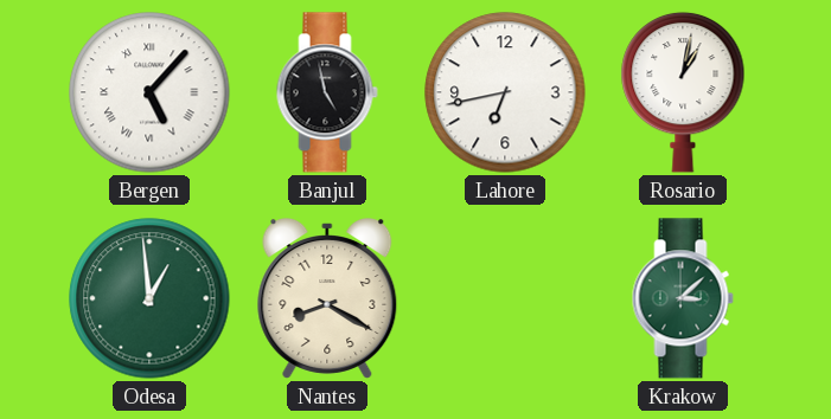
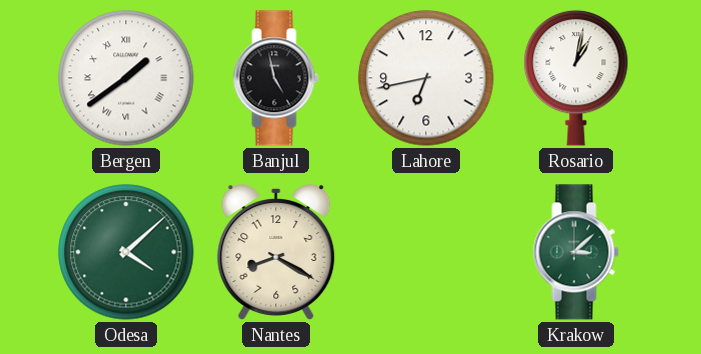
Bergen: 5:07 -> 1:39 (126, 78)
Odesa: 12:59 -> 4:08 (126, 252)
